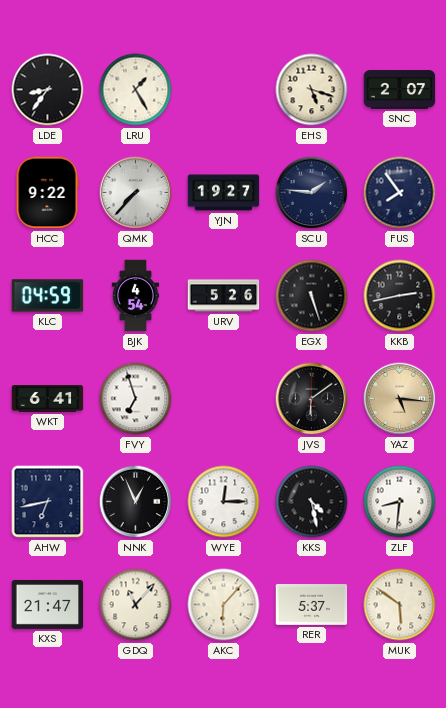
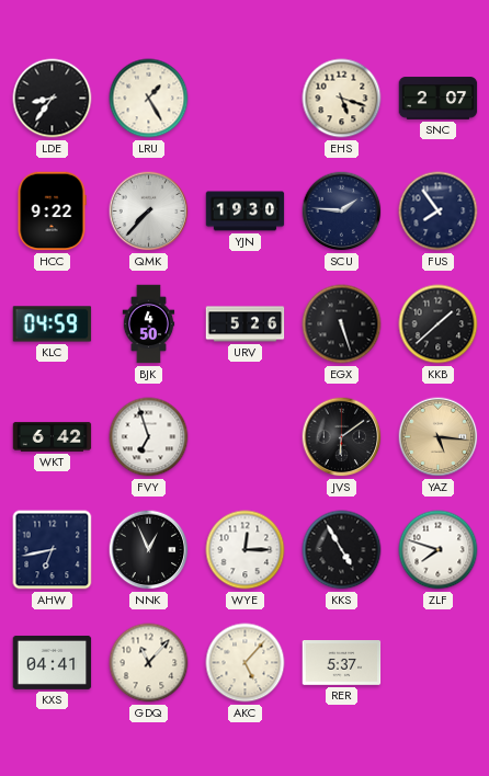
YJN: 19:27 -> 19:30 (246, 212)
BJK: 4:54 -> 4:50 (149, 324)
KKB: 2:43 -> 1:38 (439, 324)
WKT: 6:41 -> 6:42 (53, 437)
KKS: 4:28 -> 4:55 (342, 550)
ZLF: 8:31 -> 7:48 (439, 550)
KXS: 21:47 -> 04:41 (53, 662)
AKC: 6:07 -> 5:07 (246, 663)
MUK: 5:51 -> none (400, 605)
